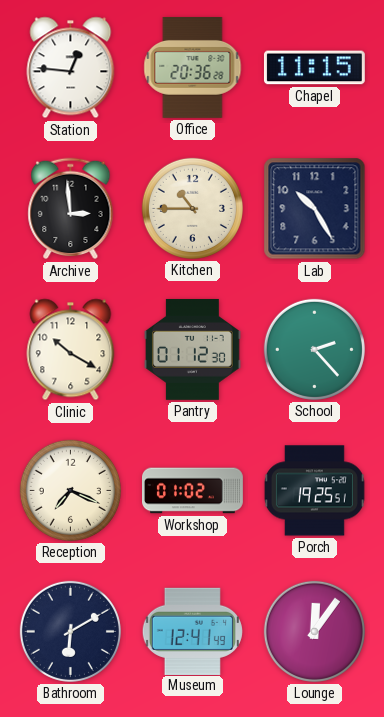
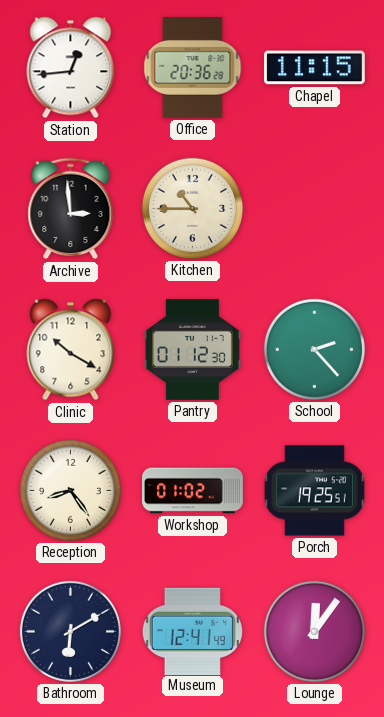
Station: 12:46 -> 12:44 (71, 68)
Lab: 10:25 -> none (315, 209)
Reception: 7:19 -> 8:24 (70, 490)
